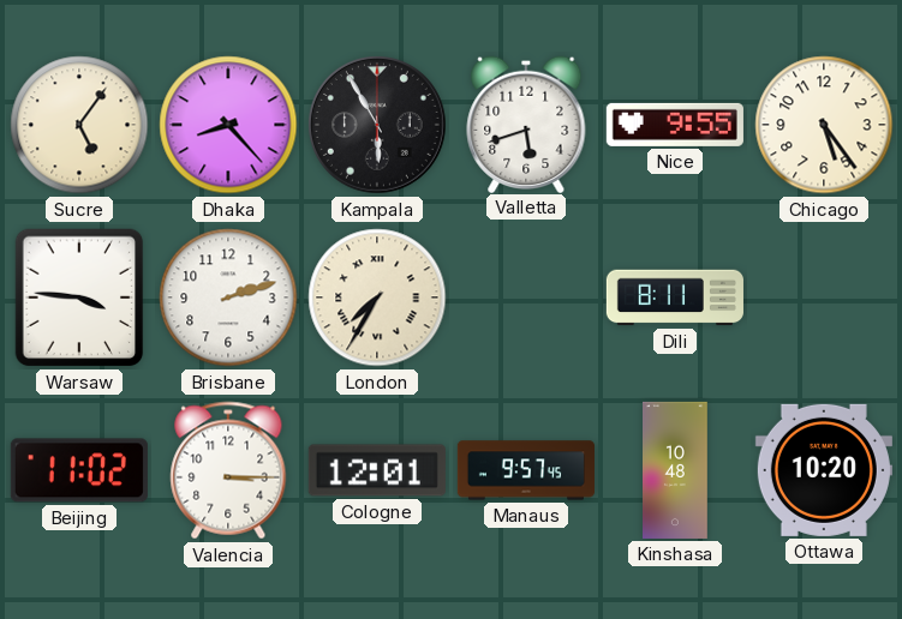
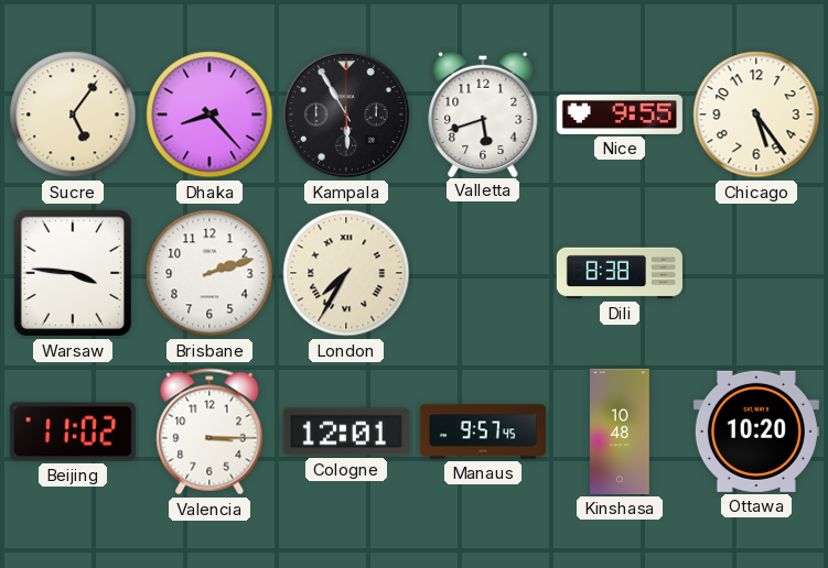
Dili: 8:11 -> 8:38 (620, 273)
